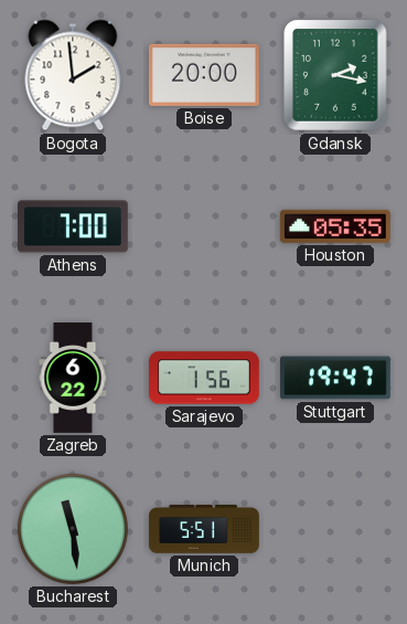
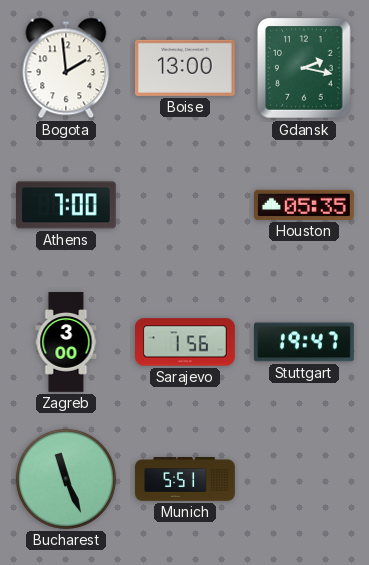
Boise: 20:00 -> 13:00 (185, 68)
Zagreb: 6:22 -> 3:00 (66, 342)
Bucharest: 11:29 -> 11:26 (66, 479)
